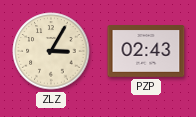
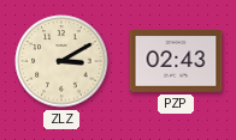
ZLZ: 3:05 -> 3:10 (61, 61)
